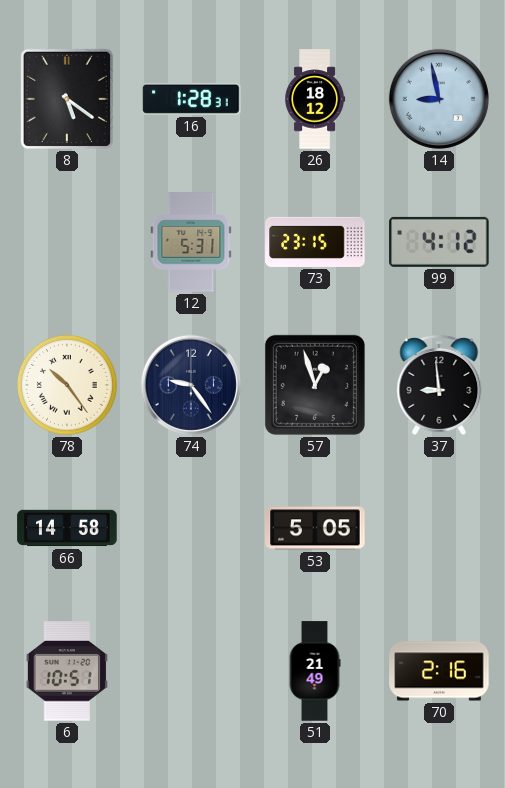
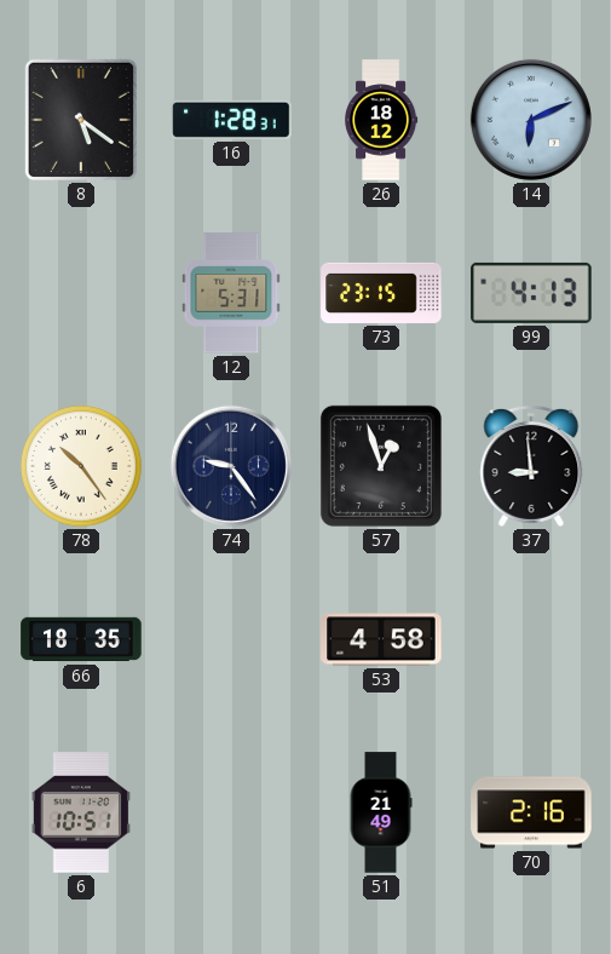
14: 8:58 -> 6:11 (531, 120)
99: 4:12 -> 4:13 (531, 293)
66: 14:58 -> 18:35 (81, 639)
53: 5:05 -> 4:58 (381, 639)
